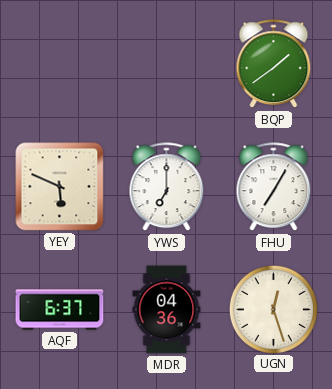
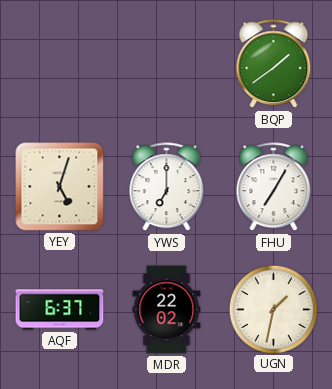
YEY: 5:49 -> 5:03 (60, 187)
MDR: 04:36 -> 22:02 (167, 310)
UGN: 12:27 -> 1:32 (273, 309)
